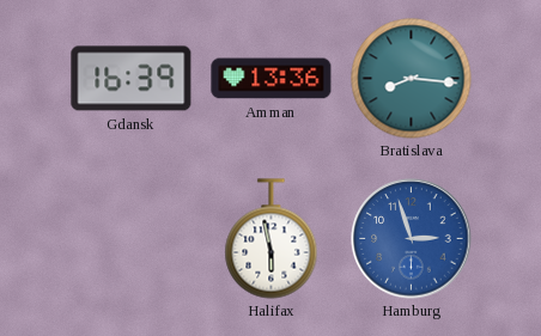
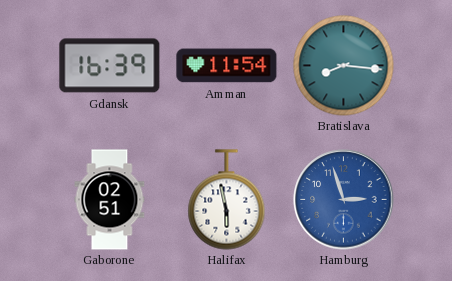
Amman: 13:36 -> 11:54 (227, 66)
Gaborone: none -> 02:51 (110, 200)
